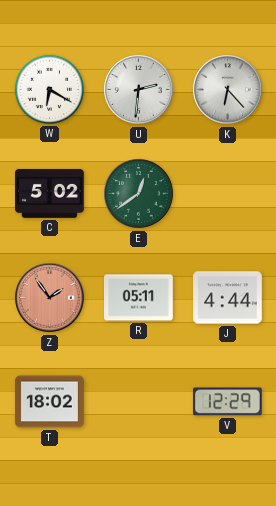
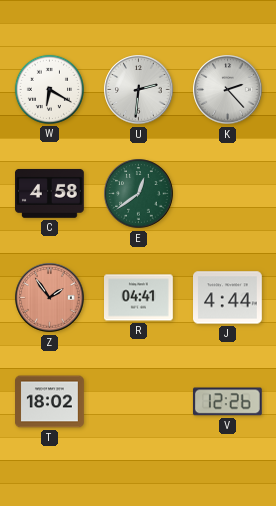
K: 6:23 -> 2:23 (228, 90)
C: 5:02 -> 4:58 (50, 193)
R: 05:11 -> 04:41 (139, 298)
V: 12:29 -> 12:26 (227, 402)
